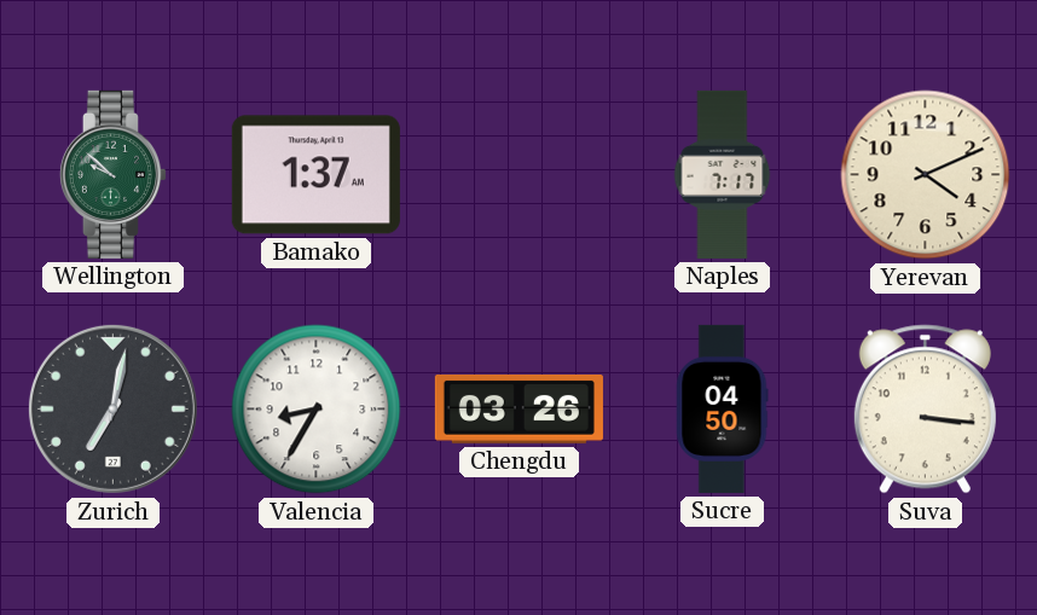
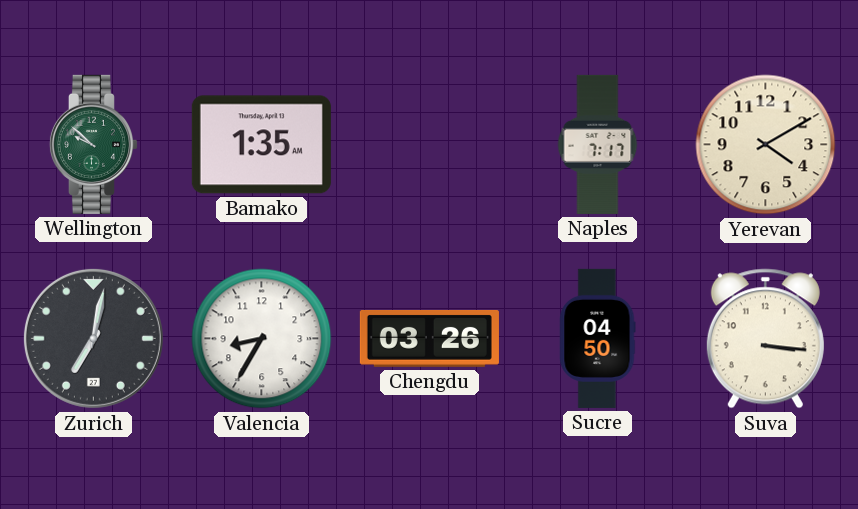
Bamako: 1:37 -> 1:35 (261, 145)
Yerevan: 4:11 -> 4:10 (766, 145)
